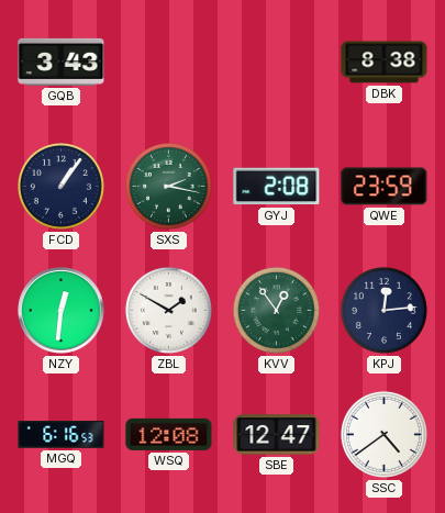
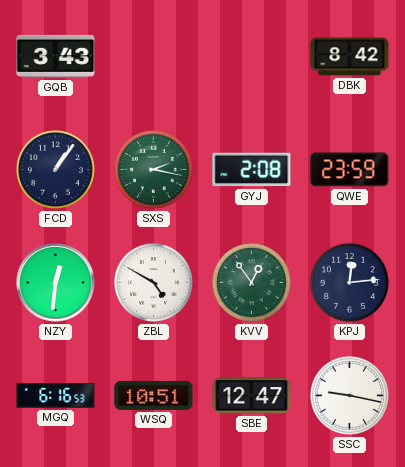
DBK: 8:38 -> 8:42 (350, 57)
ZBL: 1:50 -> 4:50 (153, 282)
WSQ: 12:08 -> 10:51 (154, 395)
SSC: 4:39 -> 9:17 (349, 395)
